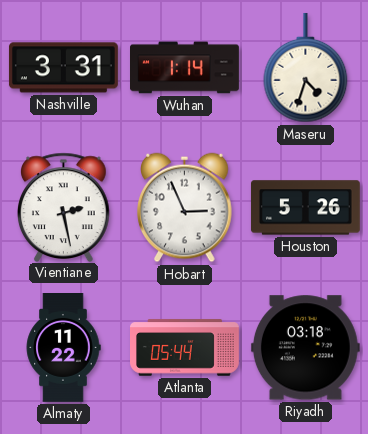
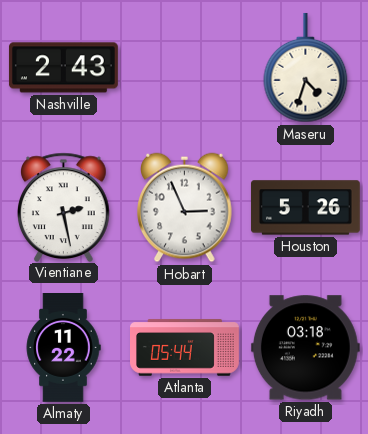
Nashville: 3:31 -> 2:43 (63, 68)
Wuhan: 1:14 -> none (185, 68)
